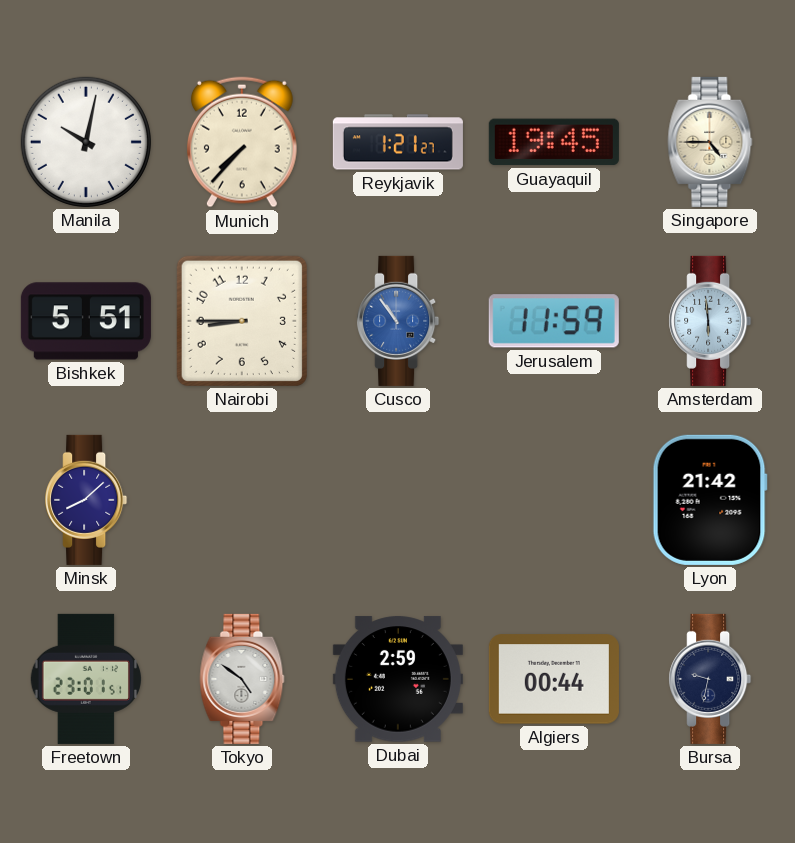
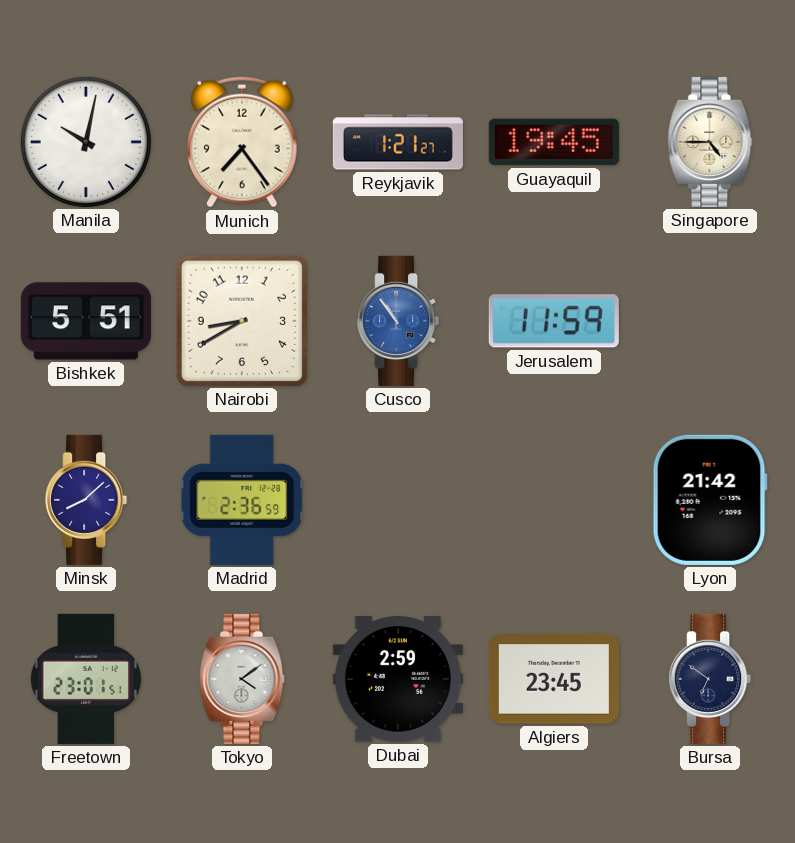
Munich: 7:37 -> 7:24 (242, 142)
Nairobi: 8:45 -> 8:40 (242, 321)
Amsterdam: 5:59 -> none (710, 321)
Madrid: none -> 2:36 (242, 500)
Tokyo: 4:51 -> 4:09 (242, 679)
Algiers: 00:44 -> 23:45 (554, 679)
Bursa: 9:32 -> 6:51 (710, 679)
